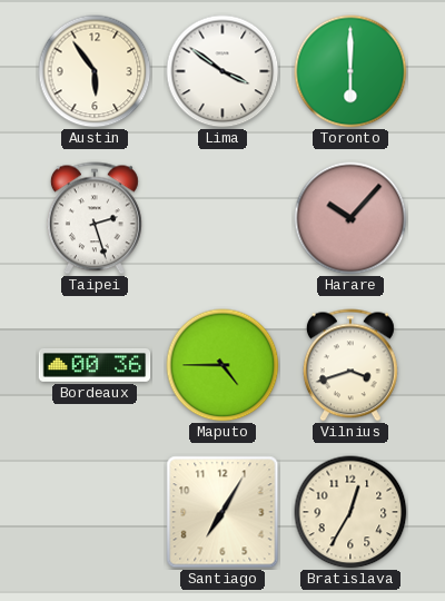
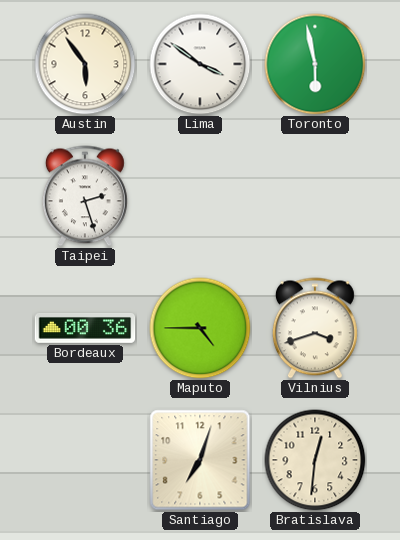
Toronto: 6:00 -> 5:58 (315, 64)
Harare: 10:07 -> none (350, 218)
Santiago: 7:05 -> 7:03 (200, 460)
Bratislava: 12:35 -> 12:31 (315, 460)
